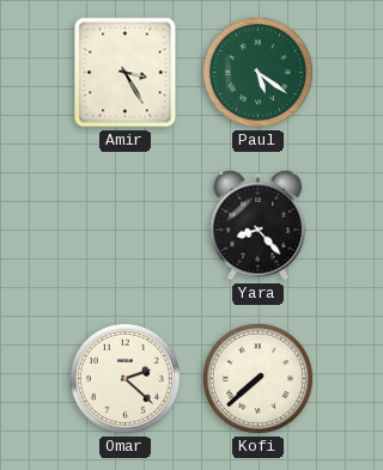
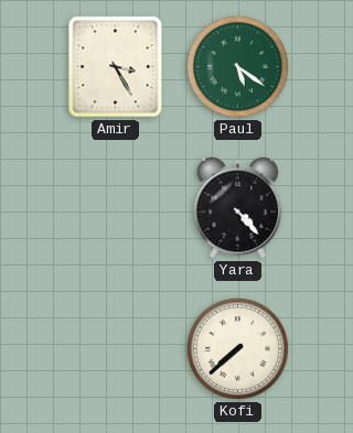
Yara: 8:23 -> 4:23 (238, 207)
Omar: 2:22 -> none (124, 378)
